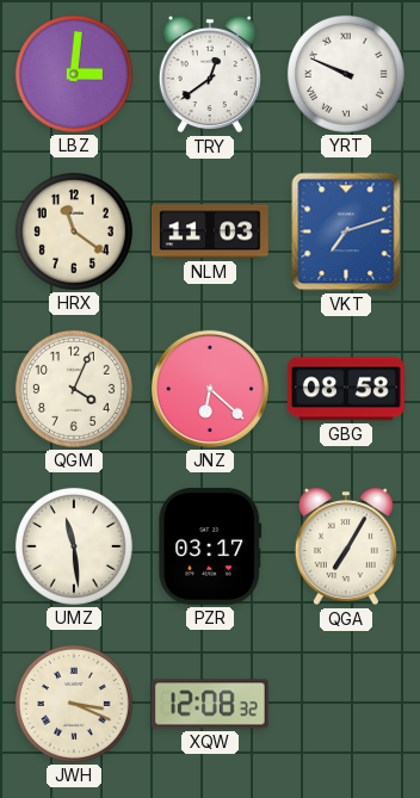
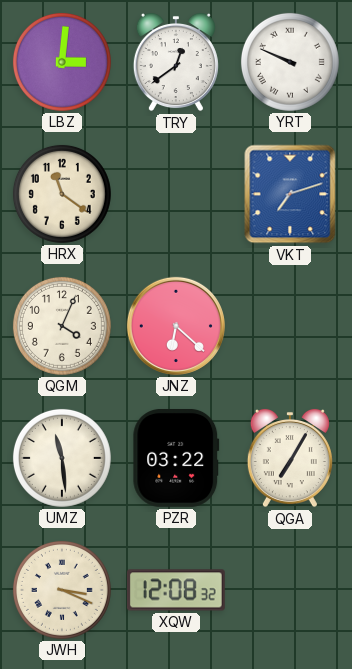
NLM: 11:03 -> none (211, 231)
GBG: 08:58 -> none (347, 389)
PZR: 03:17 -> 03:22 (176, 458)
